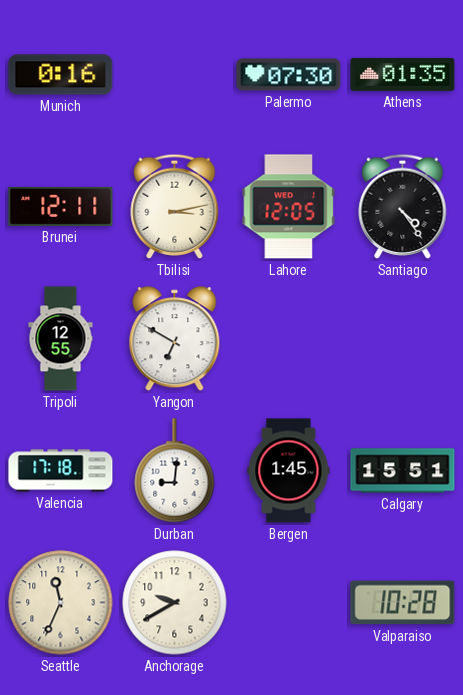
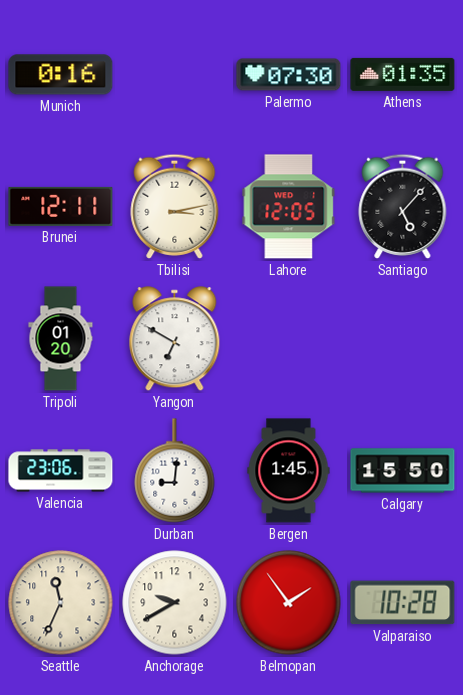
Santiago: 4:24 -> 5:07 (403, 206)
Tripoli: 12:55 -> 01:20 (61, 339)
Valencia: 17:18 -> 23:06 (61, 471)
Calgary: 15:51 -> 15:50 (403, 471)
Belmopan: none -> 1:54 (289, 603)
